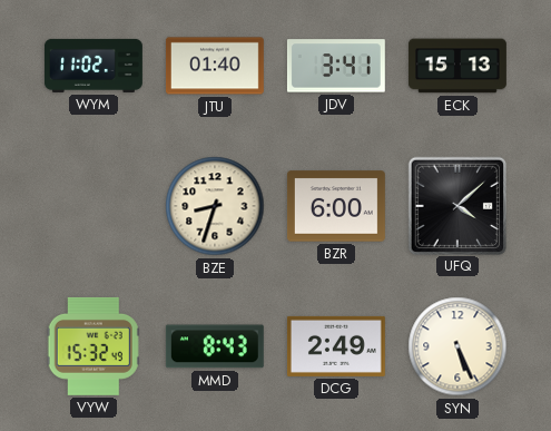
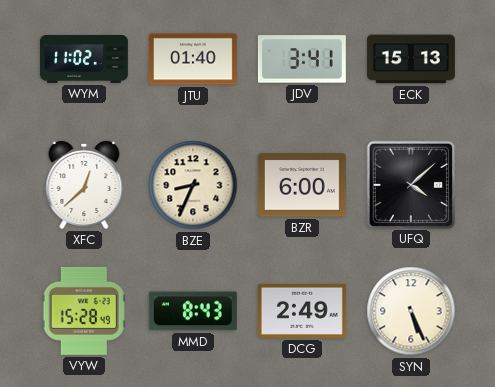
XFC: none -> 12:38 (84, 185)
BZE: 8:33 -> 8:34 (193, 185)
VYW: 15:32 -> 15:28 (84, 311)
